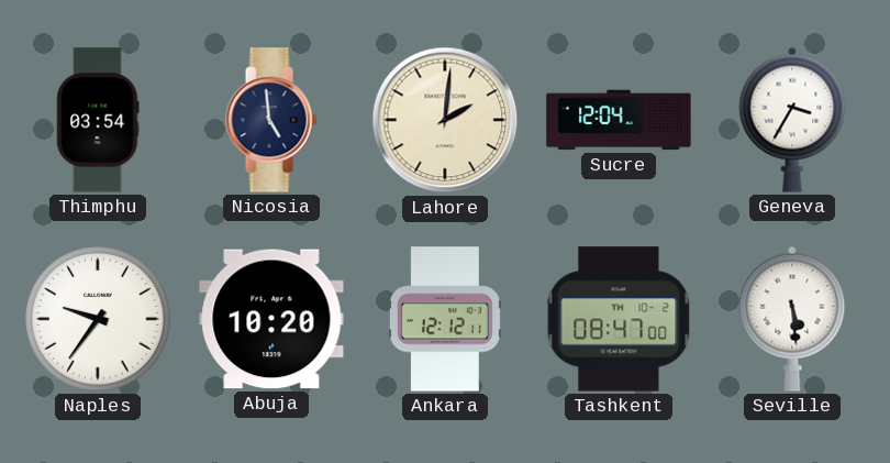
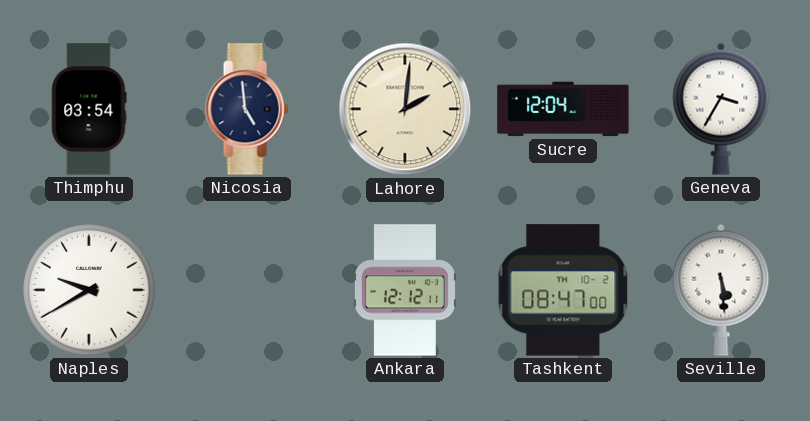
Naples: 9:36 -> 9:40 (89, 290)
Abuja: 10:20 -> none (271, 319)
